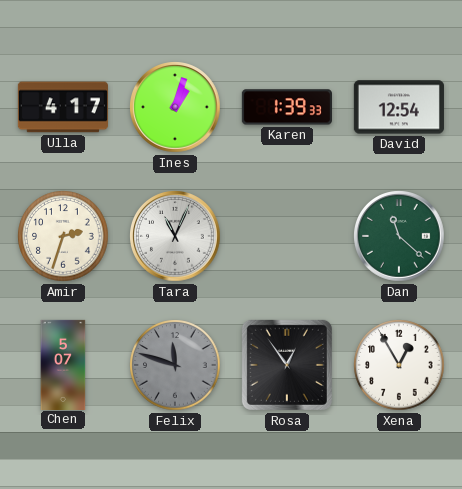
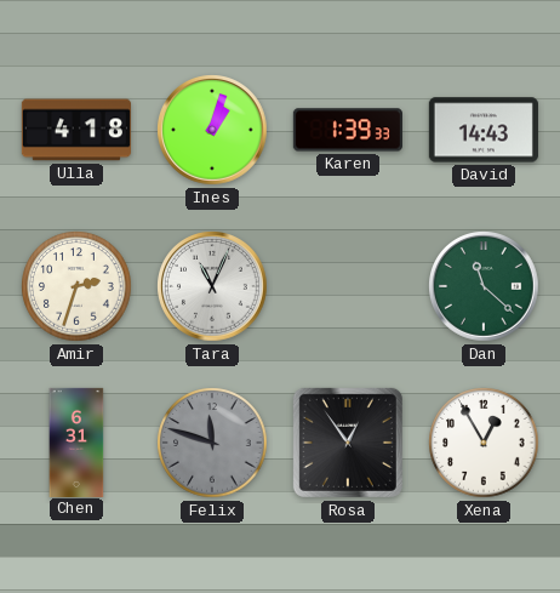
Ulla: 4:17 -> 4:18 (76, 130)
David: 12:54 -> 14:43 (484, 130)
Chen: 5:07 -> 6:31 (76, 441)
